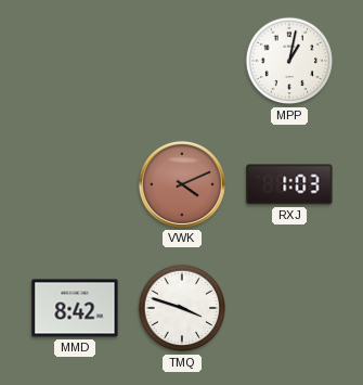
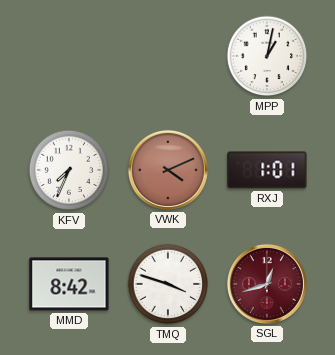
KFV: none -> 7:34 (69, 170)
RXJ: 1:03 -> 1:01 (267, 170)
SGL: none -> 12:42 (267, 284)
